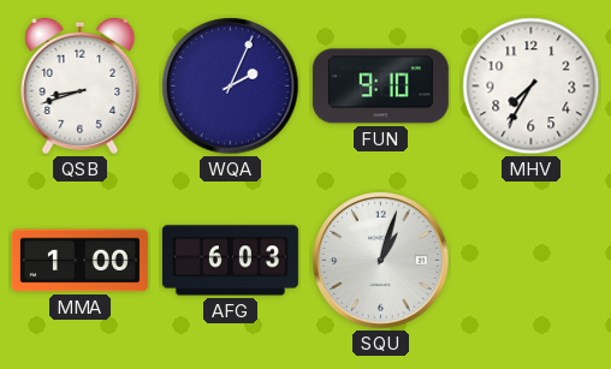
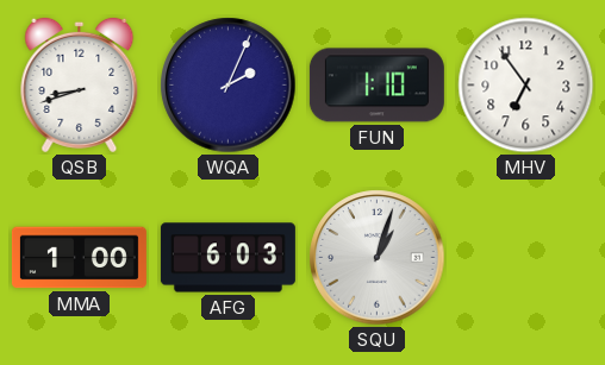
FUN: 9:10 -> 1:10 (376, 86)
MHV: 7:35 -> 6:54 (526, 86)
